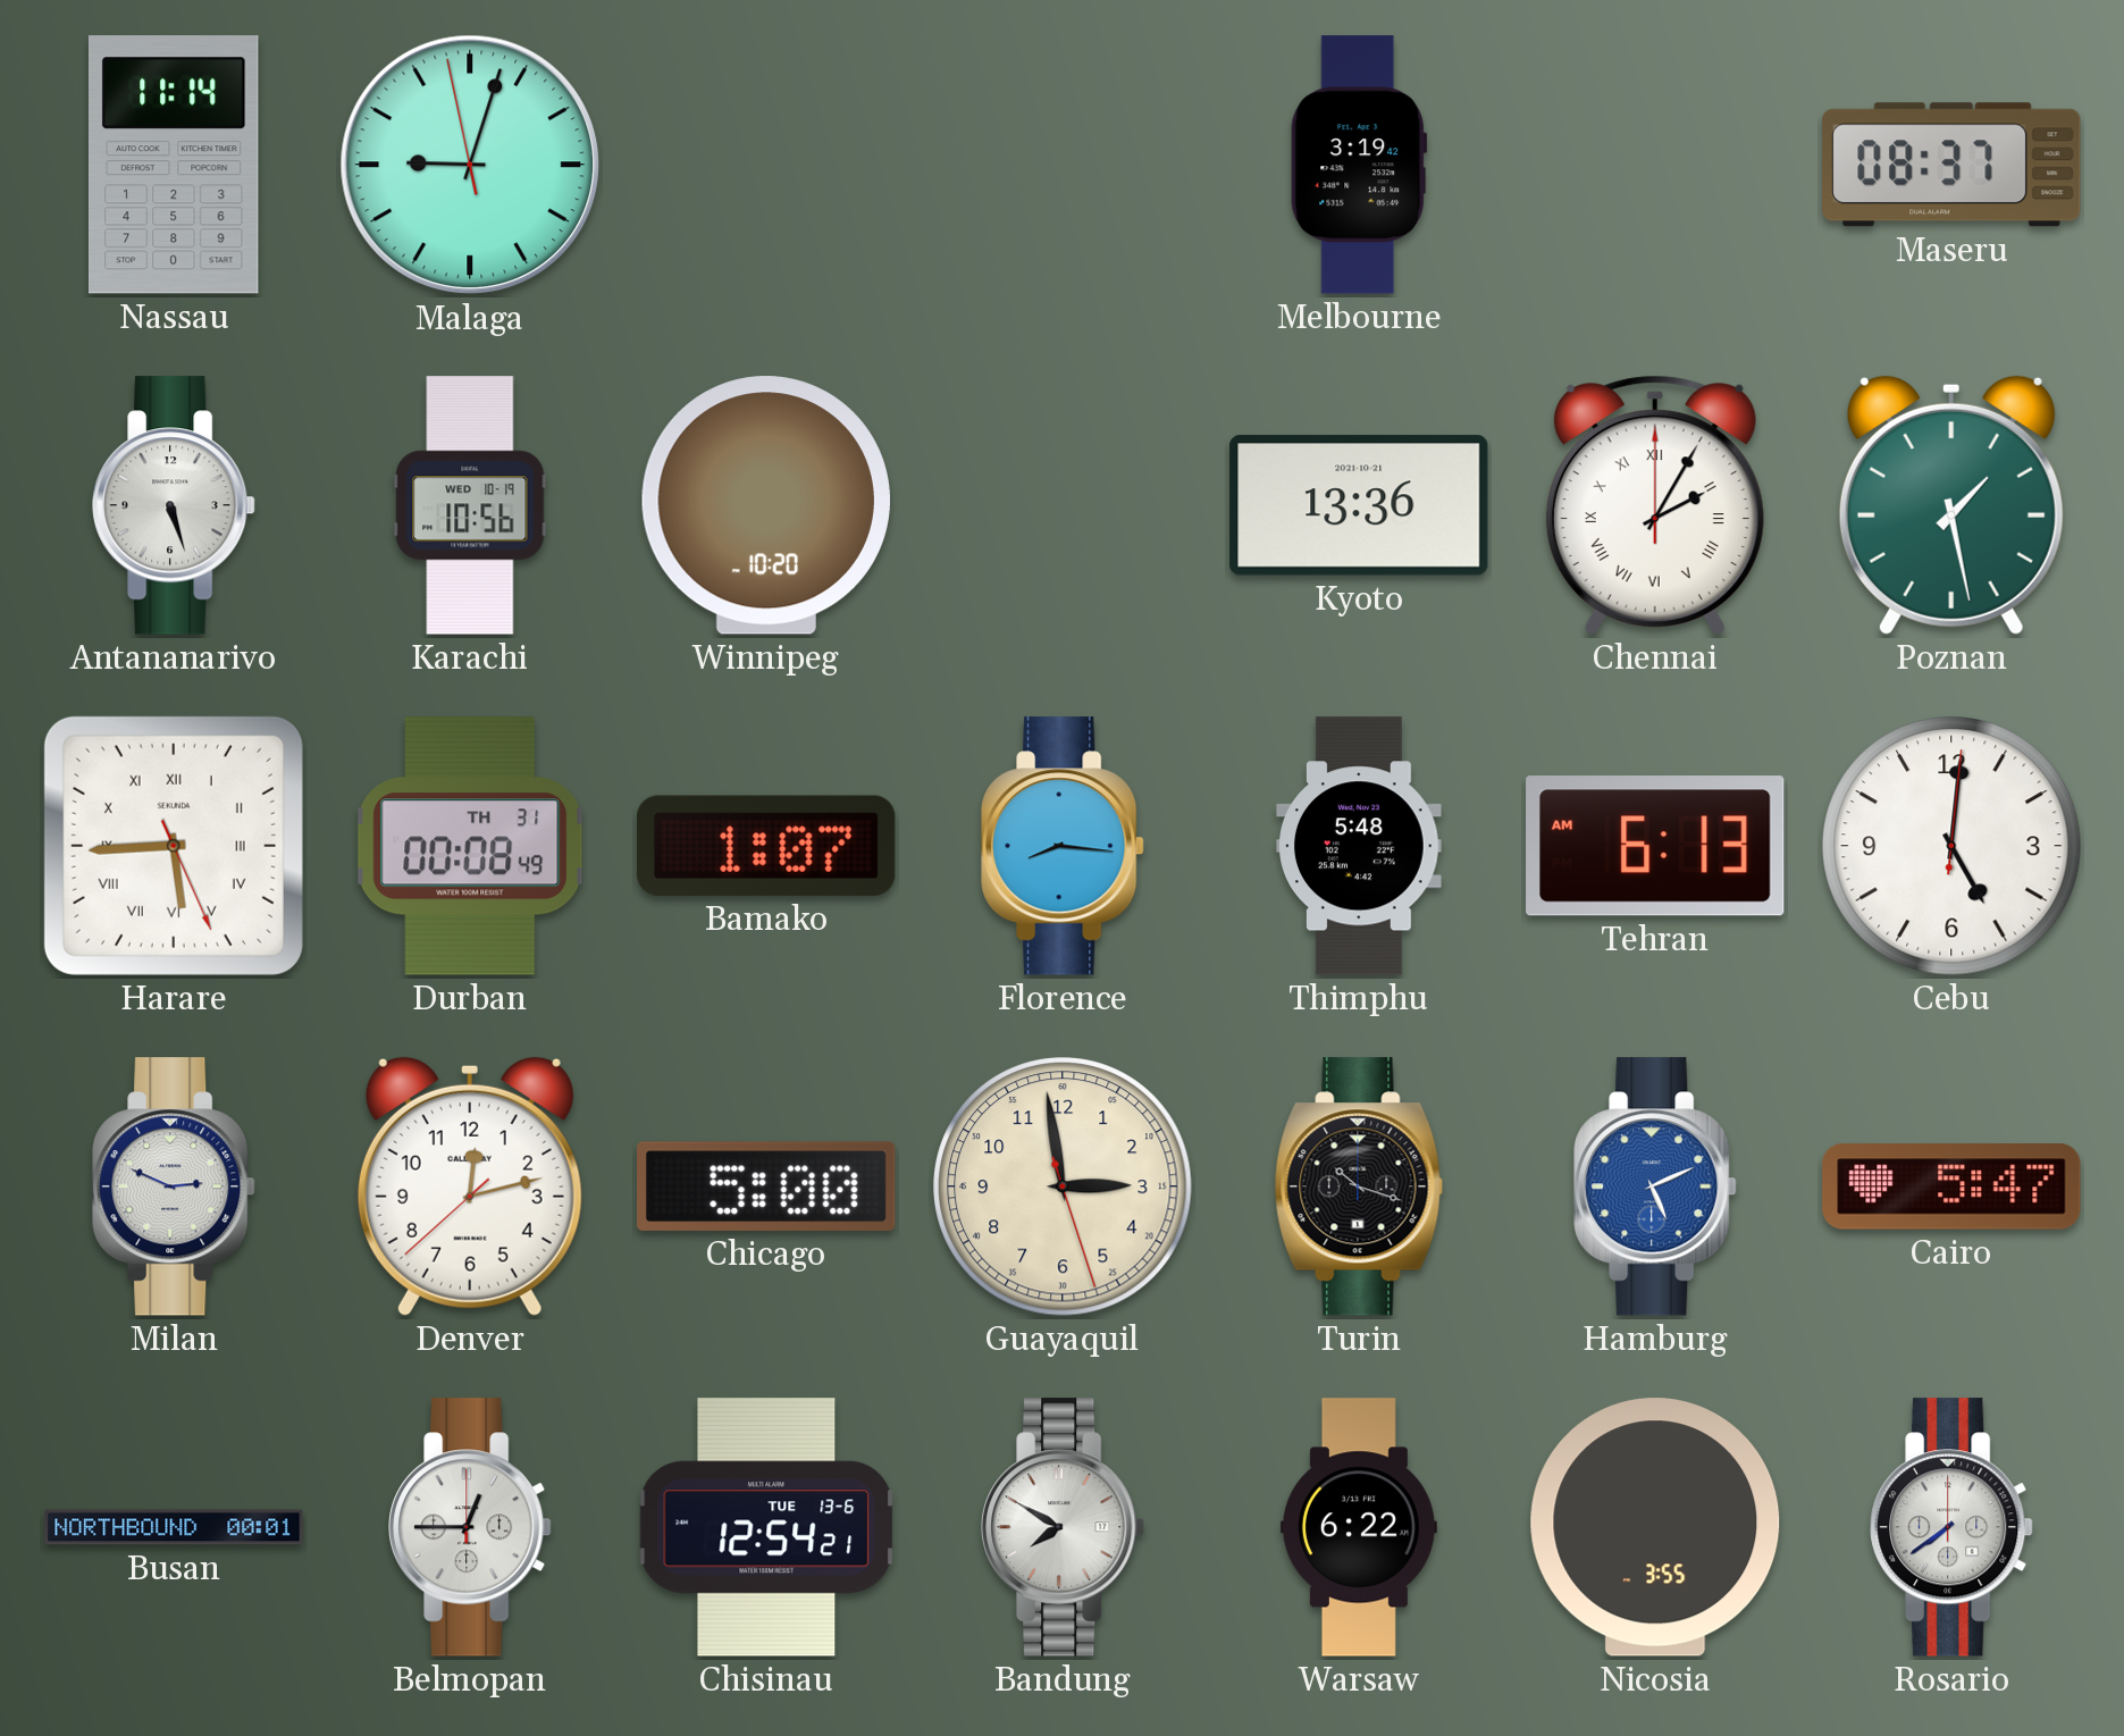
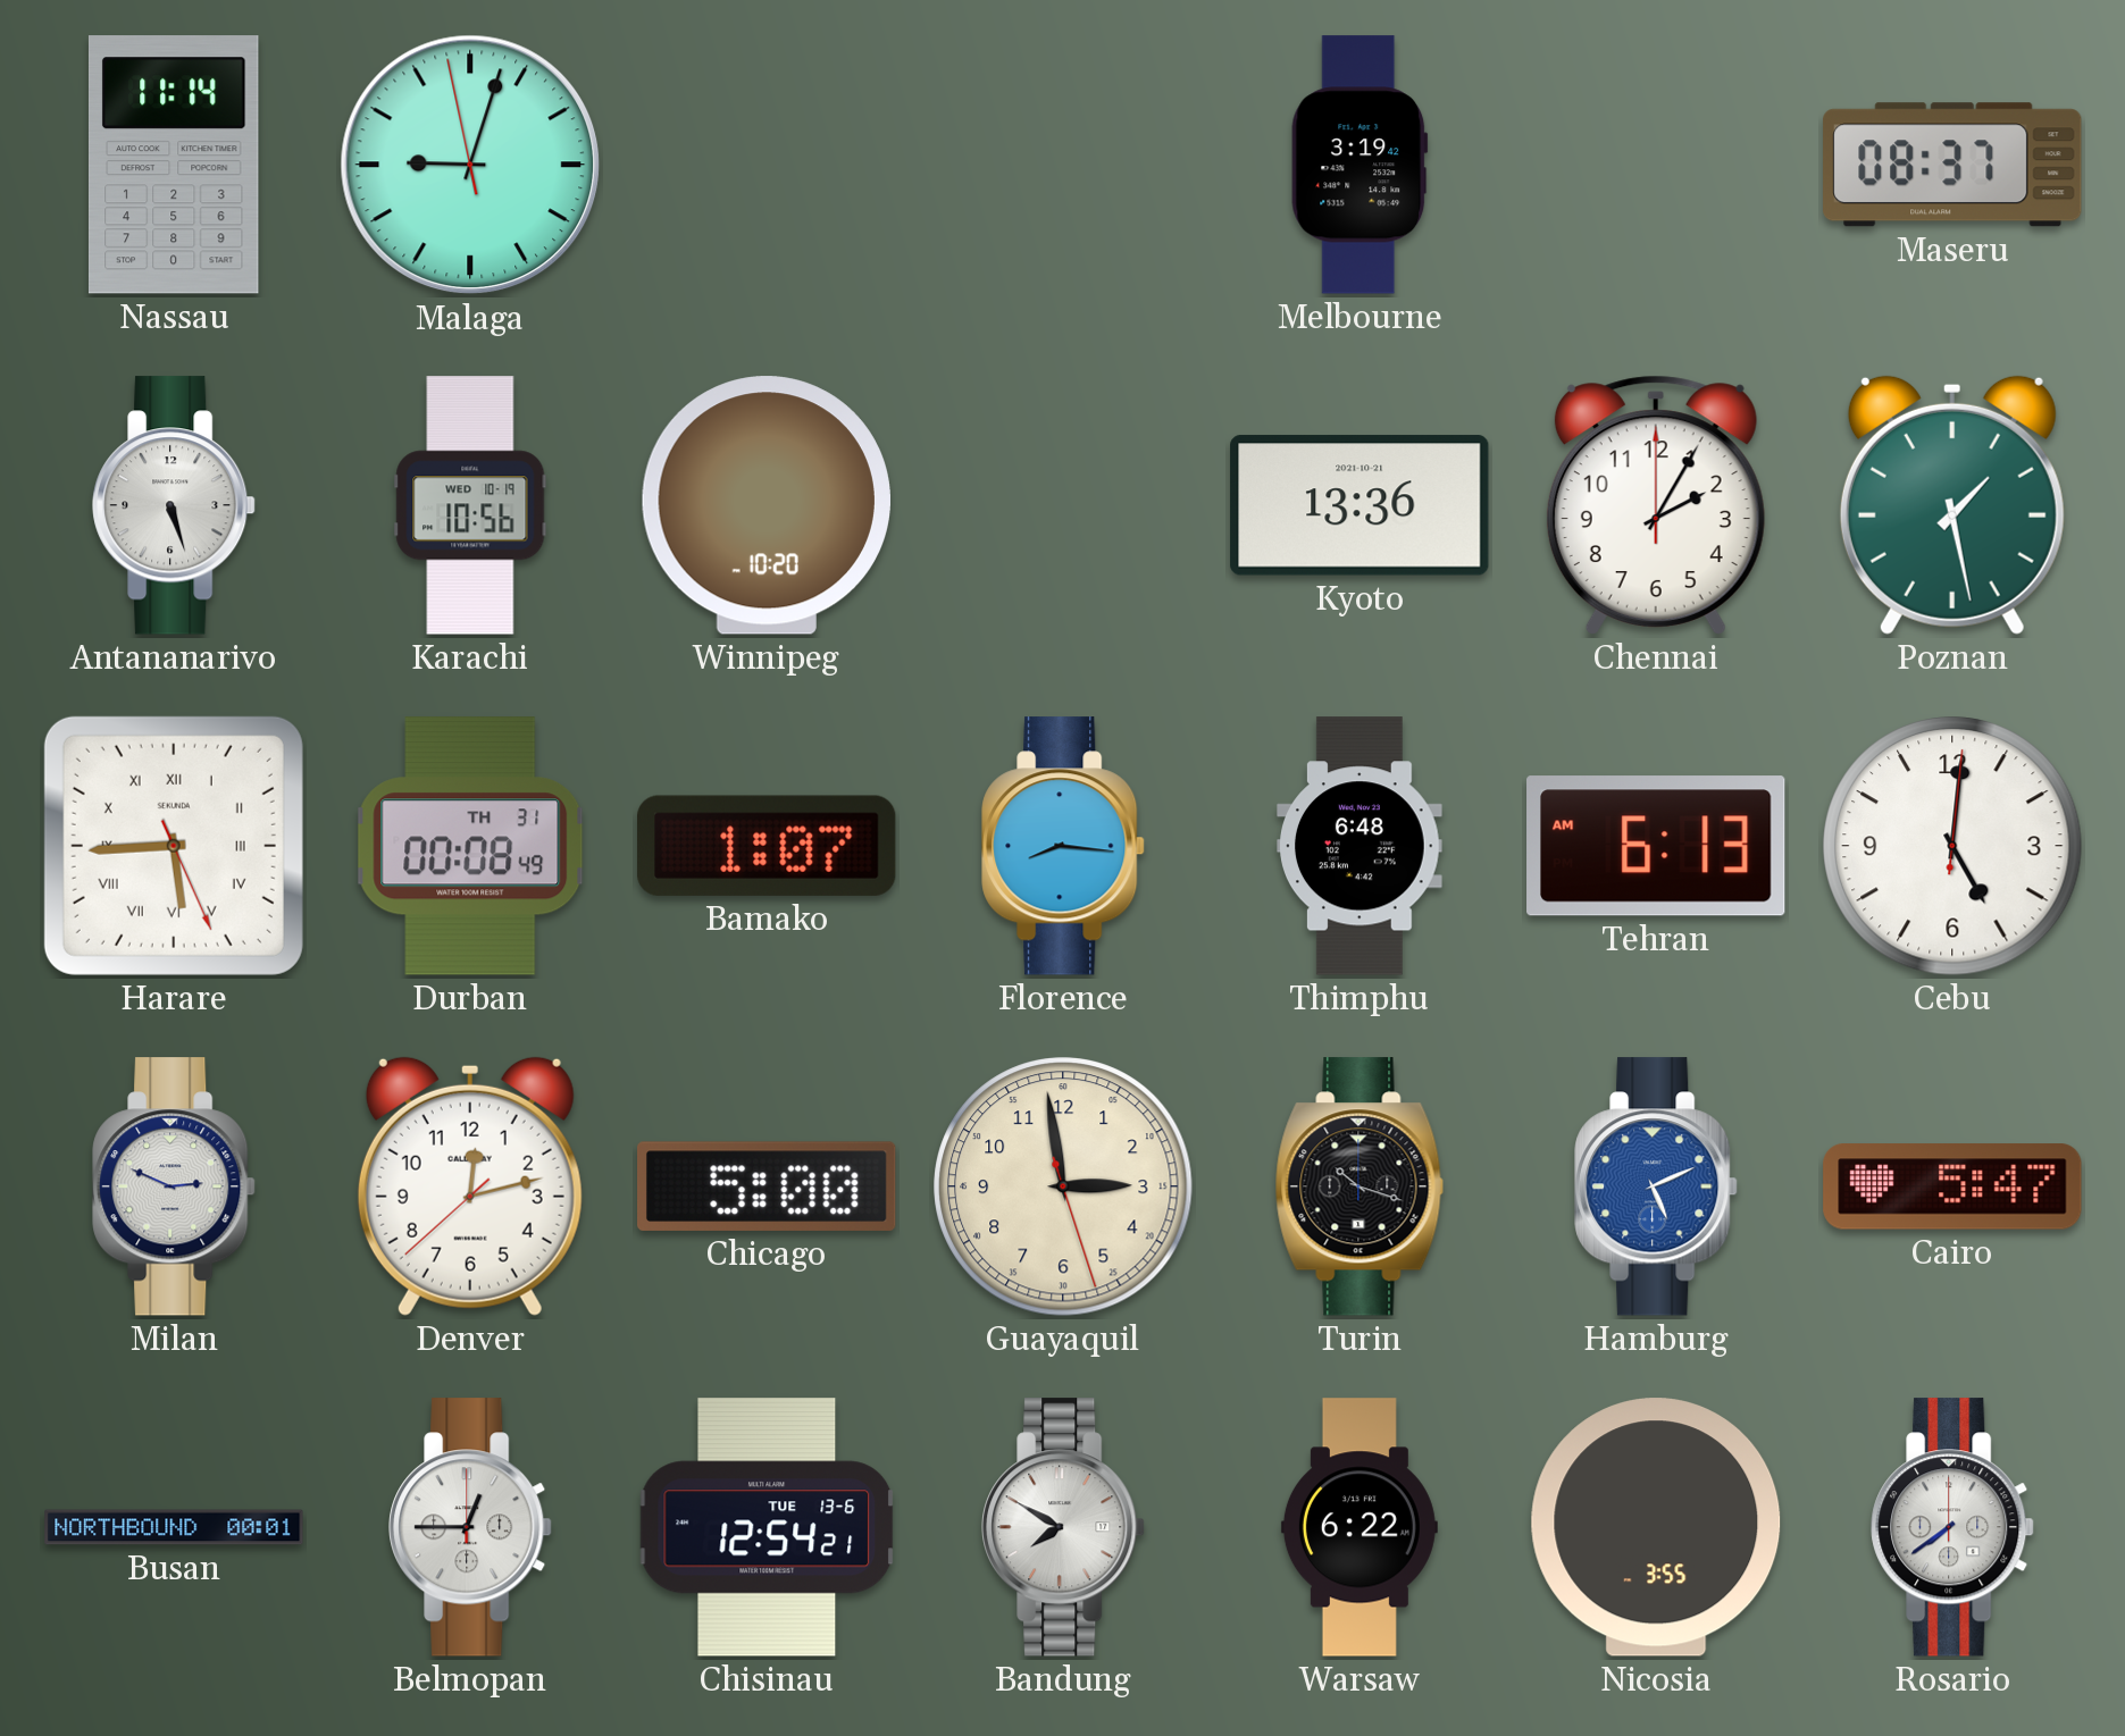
Chennai numerals: Roman -> Arabic (1656, 505)
Thimphu: 5:48 -> 6:48 (1361, 846)
